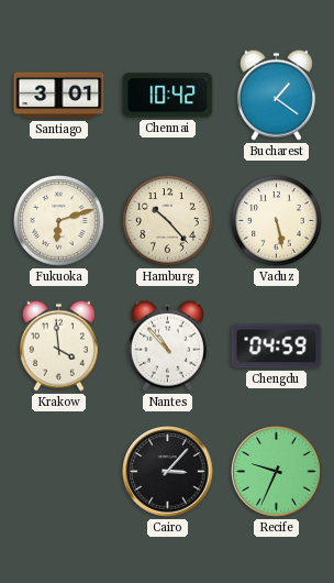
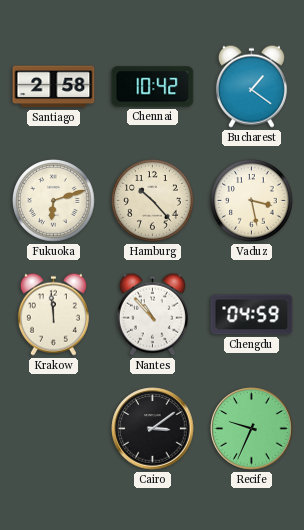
Santiago: 3:01 -> 2:58 (54, 87)
Vaduz: 5:28 -> 3:28 (252, 201)
Krakow: 3:59 -> 11:59 (53, 314)
Cairo: 3:07 -> 3:09 (153, 429)
